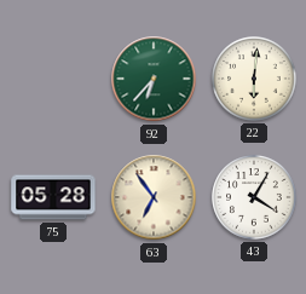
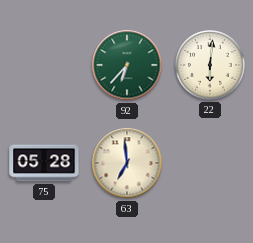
63: 6:54 -> 6:59 (127, 163)
43: 4:05 -> none (254, 197)
